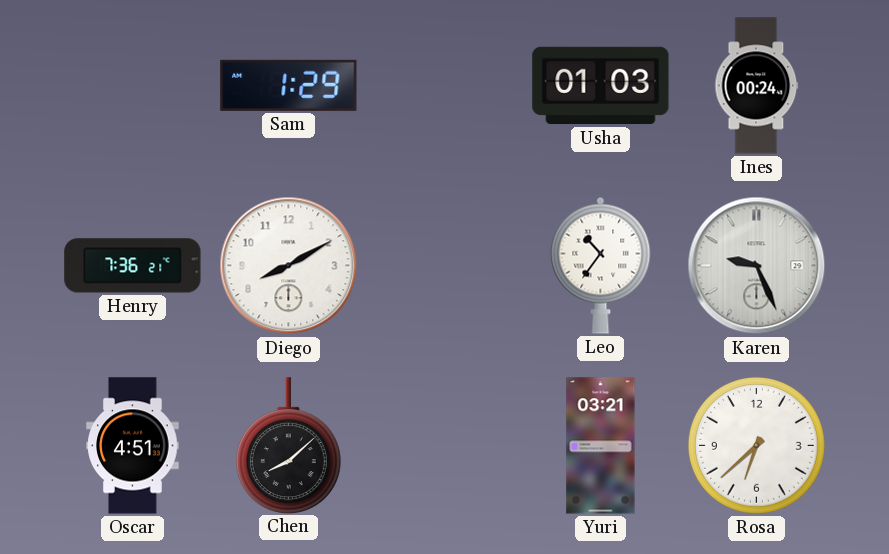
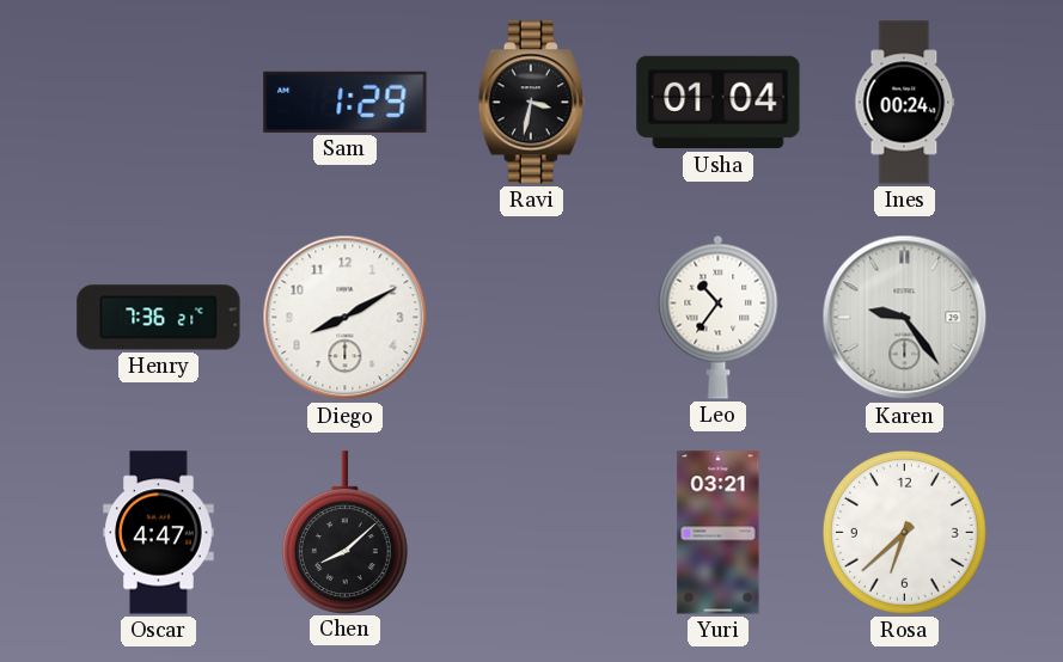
Ravi: none -> 3:32 (531, 103)
Usha: 01:03 -> 01:04 (719, 103)
Karen: 9:26 -> 9:24 (905, 318)
Oscar: 4:51 -> 4:47 (159, 533)
